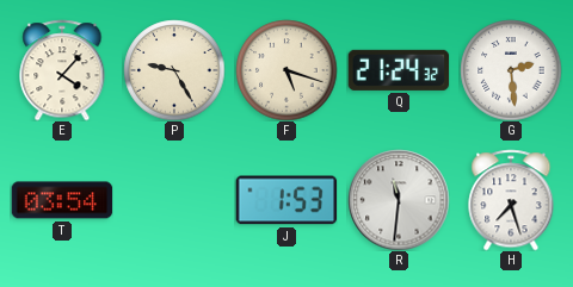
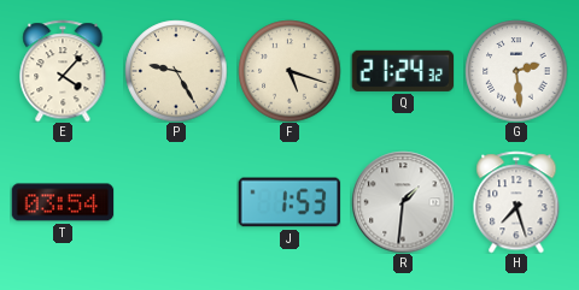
R: 11:31 -> 1:31 (403, 202)
